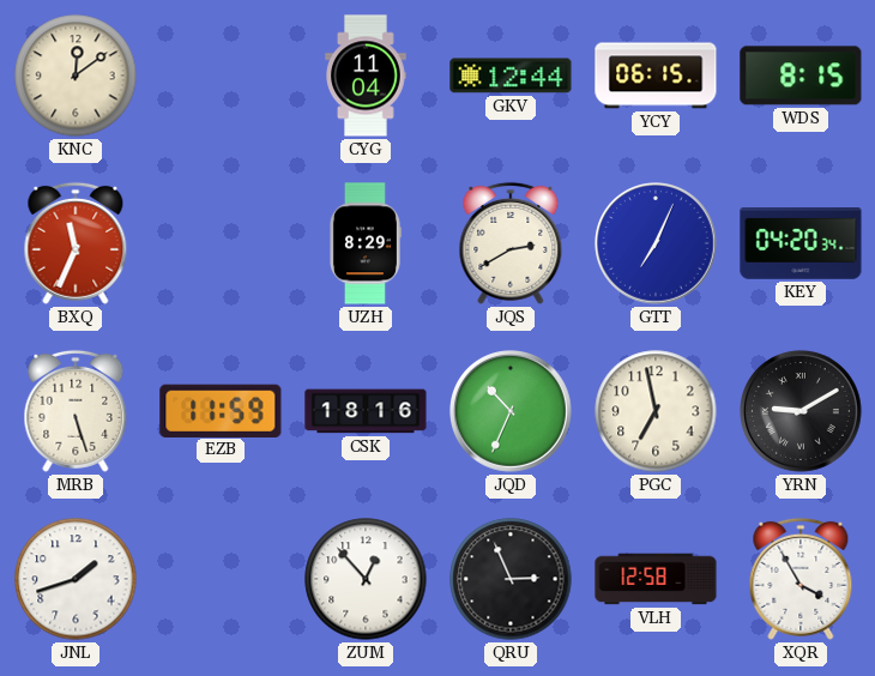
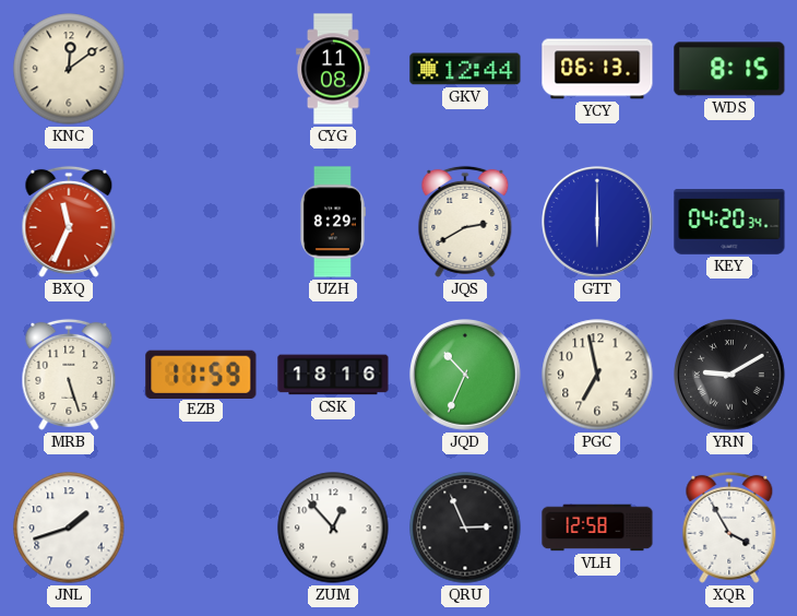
CYG: 11:04 -> 11:08 (333, 69)
YCY: 06:15 -> 06:13 (597, 69)
GTT: 7:04 -> 6:00 (598, 223)
